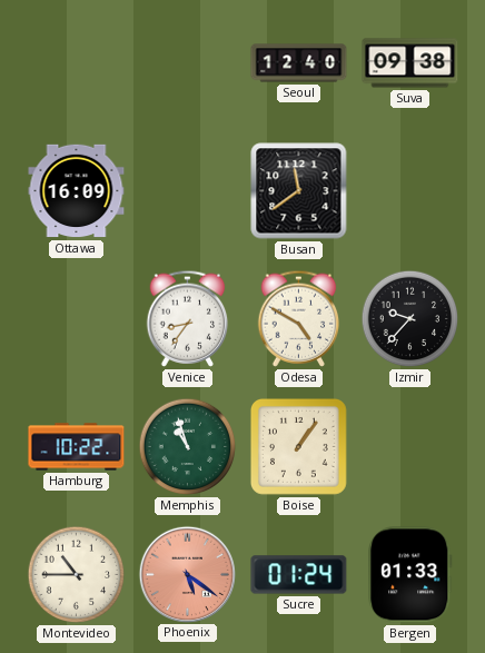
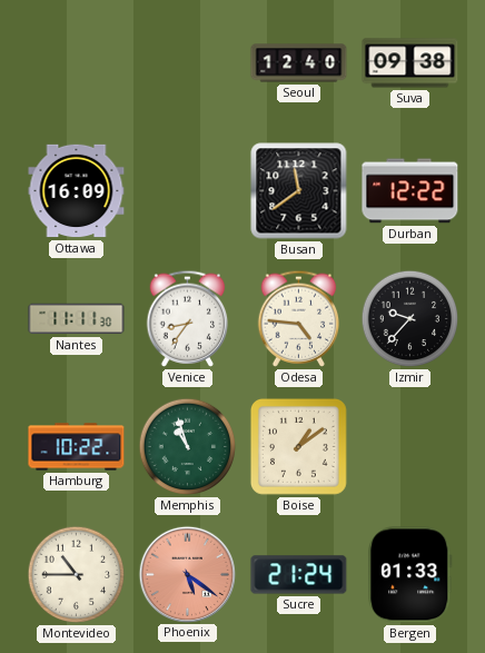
Durban: none -> 12:22 (410, 191)
Nantes: none -> 11:11 (77, 319)
Odesa: 4:50 -> 4:46 (299, 318)
Boise: 1:06 -> 1:09 (298, 446)
Sucre: 01:24 -> 21:24 (299, 575)
